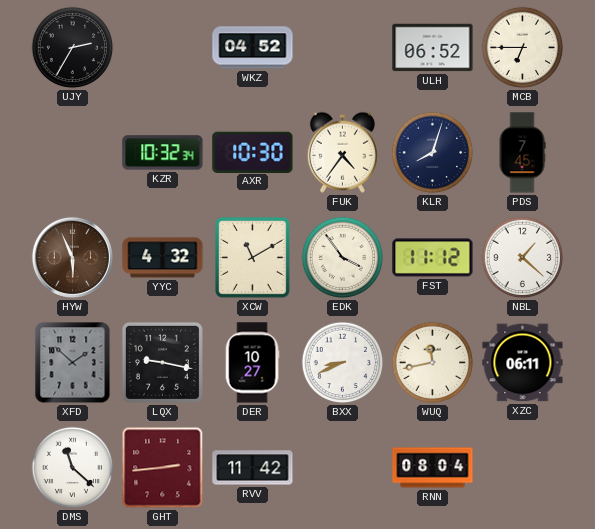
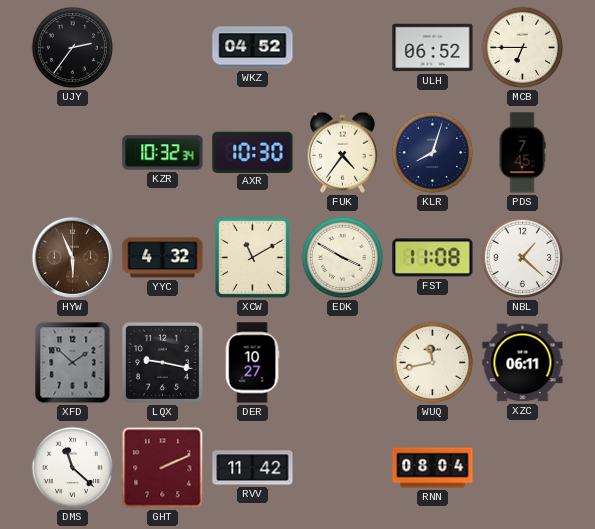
UJY: 2:35 -> 2:36 (73, 48)
EDK: 3:54 -> 3:50 (343, 258)
FST: 11:12 -> 11:08 (433, 258)
BXX: 8:41 -> none (343, 363)
GHT: 2:44 -> 2:11 (163, 468)
